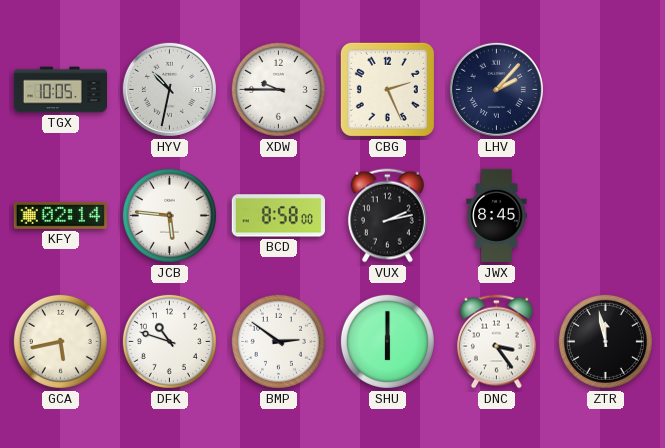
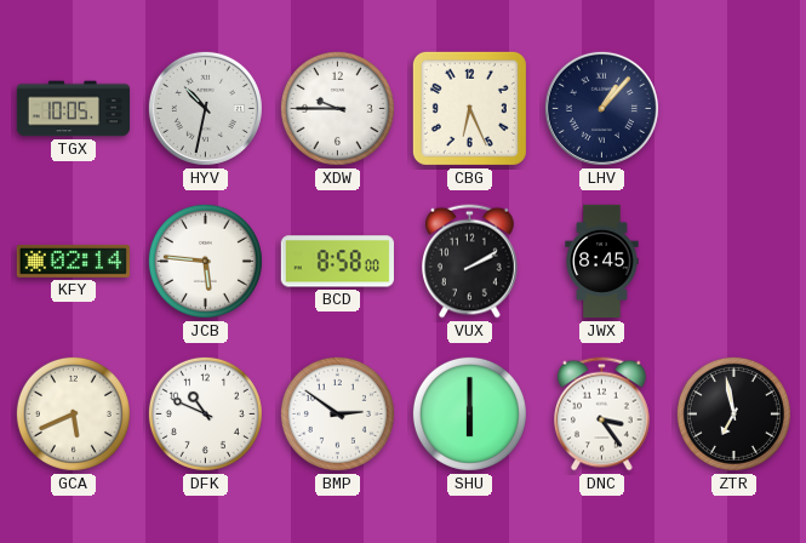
CBG: 2:26 -> 6:26 (469, 108)
LHV: 2:07 -> 1:07 (601, 108)
VUX: 2:13 -> 2:10 (470, 262)
GCA: 5:43 -> 5:41 (73, 413)
DFK: 10:48 -> 10:49 (205, 413)
ZTR: 11:58 -> 6:58 (733, 413)
